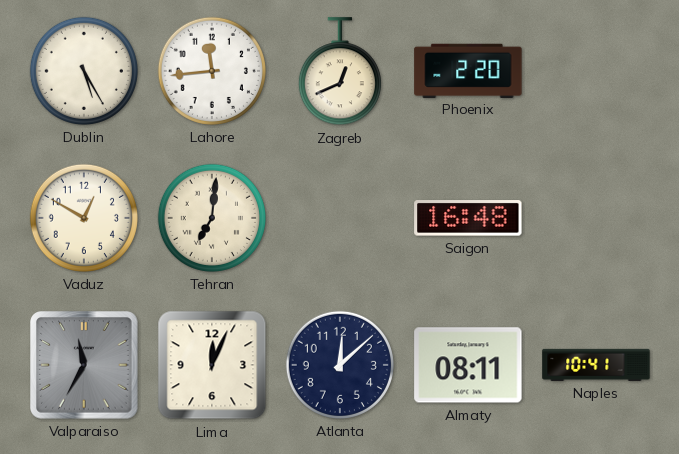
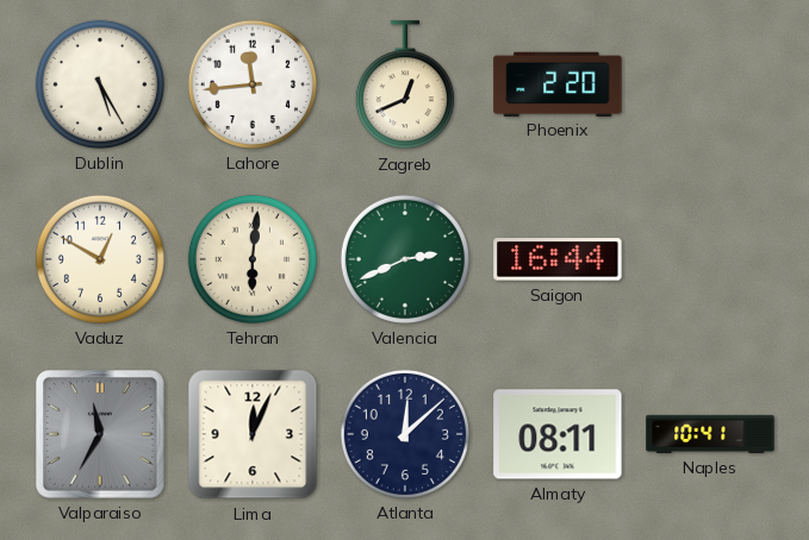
Tehran: 7:01 -> 6:01 (253, 259)
Valencia: none -> 2:41 (405, 259)
Saigon: 16:48 -> 16:44 (558, 259)
